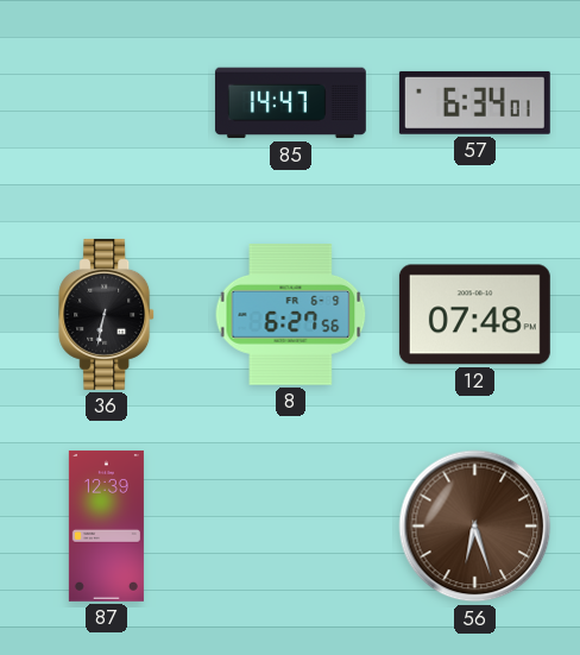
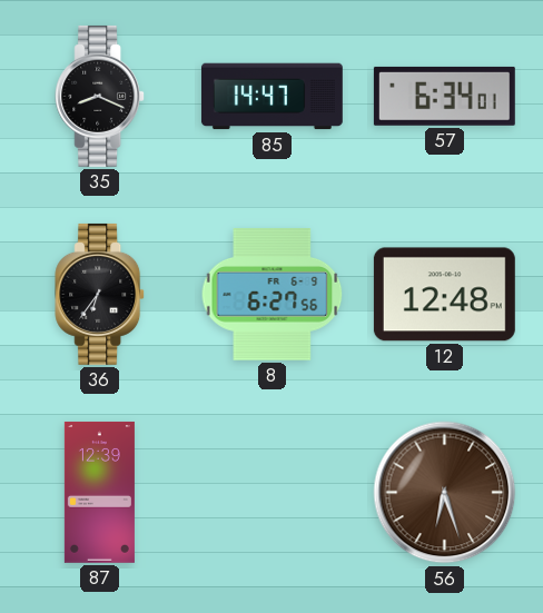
35: none -> 8:19 (100, 96)
36: 6:32 -> 6:36 (100, 294)
12: 07:48 -> 12:48 (444, 295)
